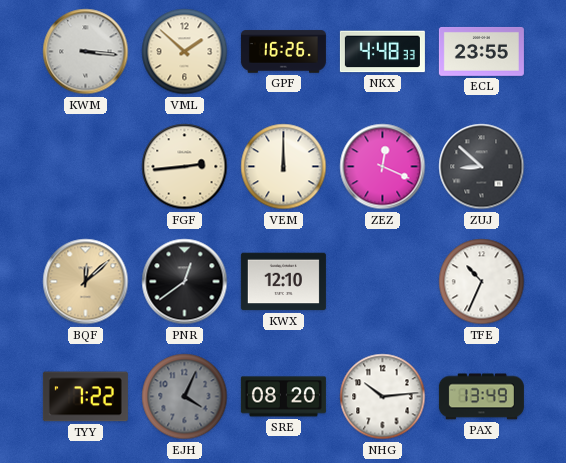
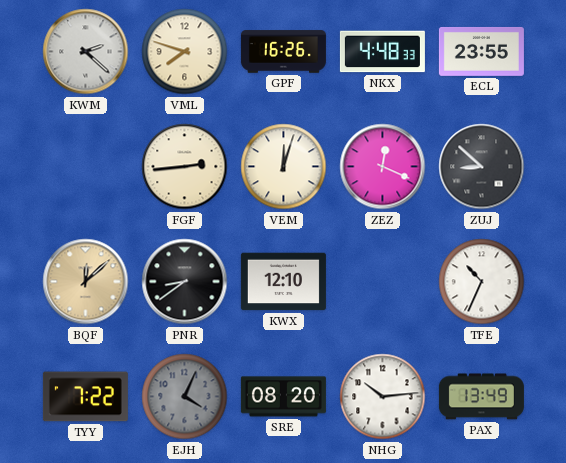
KWM: 3:16 -> 2:22 (86, 52)
VML: 1:52 -> 7:48 (185, 52)
VEM: 12:00 -> 12:03 (284, 167)
PNR: 12:39 -> 8:39 (185, 282)
